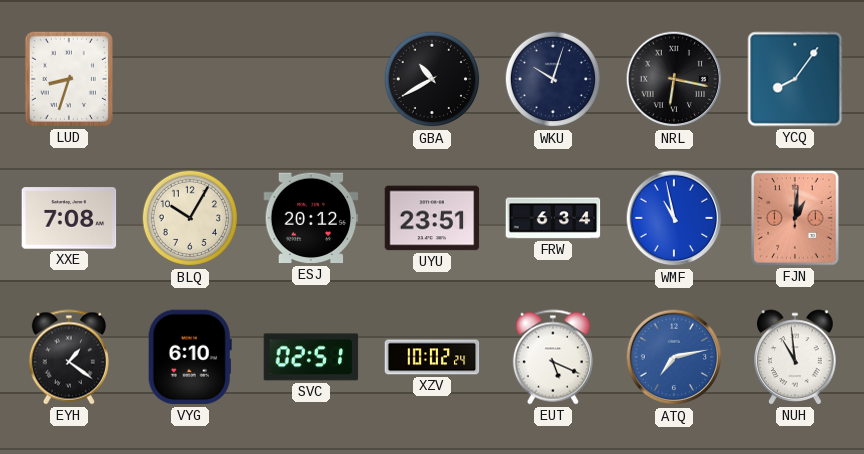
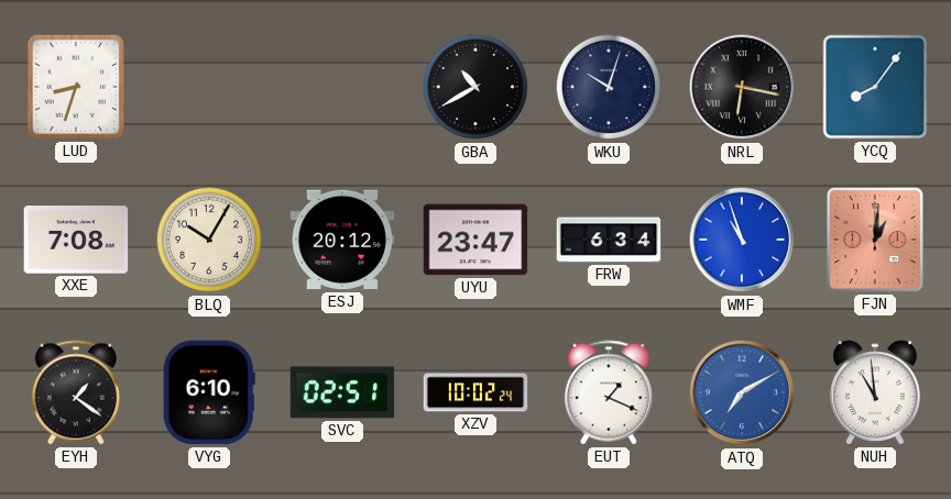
UYU: 23:51 -> 23:47 (475, 240)
WMF: 10:58 -> 10:57 (742, 240)
EUT: 5:19 -> 1:19 (609, 392)
ATQ: 7:13 -> 7:10 (742, 392)
